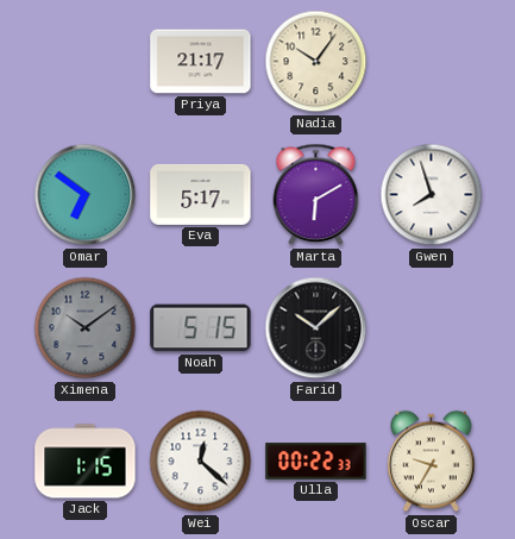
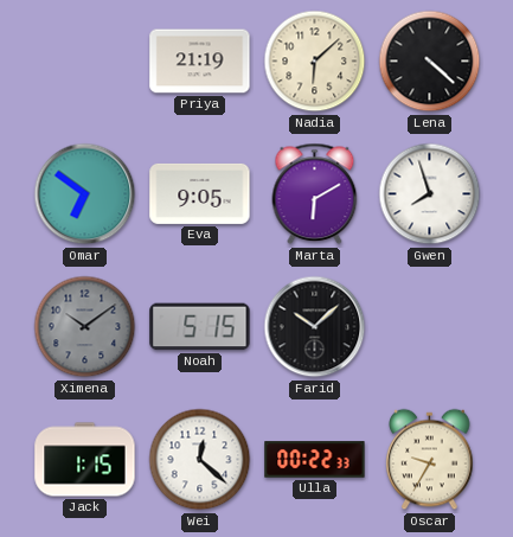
Priya: 21:17 -> 21:19 (200, 62)
Nadia: 10:06 -> 6:08 (315, 62)
Lena: none -> 4:22 (430, 62)
Eva: 5:17 -> 9:05 (200, 193)
